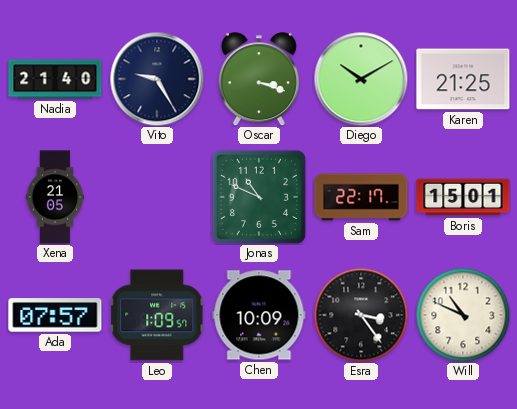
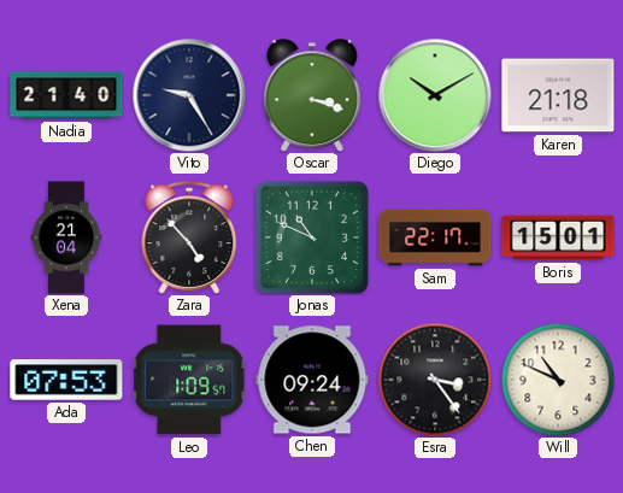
Karen: 21:25 -> 21:18 (558, 95)
Xena: 21:05 -> 21:04 (66, 237)
Zara: none -> 4:53 (189, 237)
Ada: 07:57 -> 07:53 (66, 380)
Chen: 10:09 -> 09:24 (312, 380)
